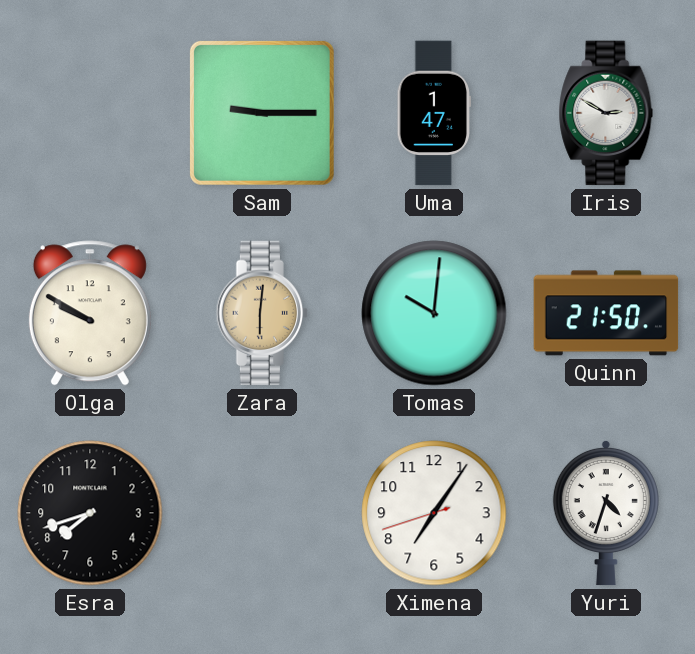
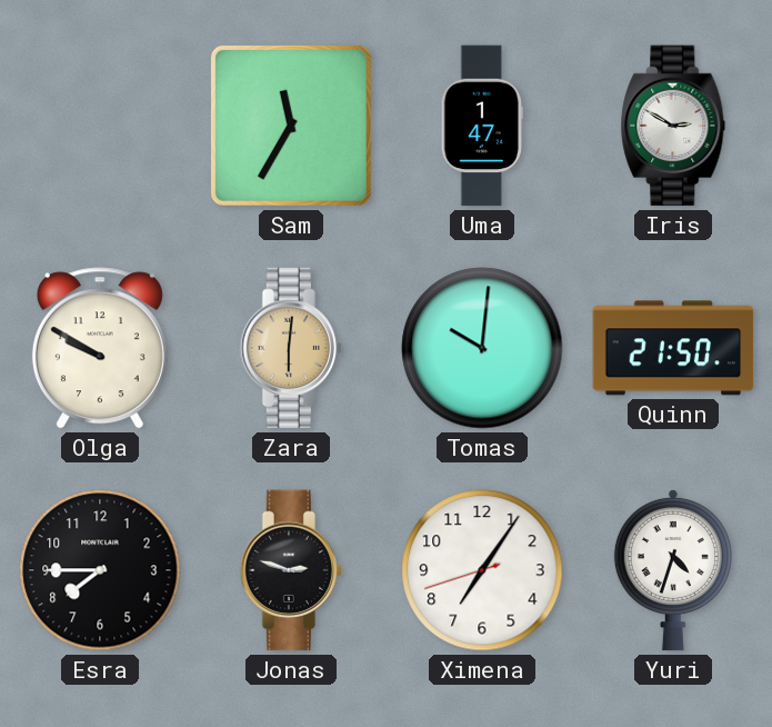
Sam: 9:15 -> 11:35 (291, 126)
Esra: 7:42 -> 7:45 (100, 570)
Jonas: none -> 2:48 (291, 570)
